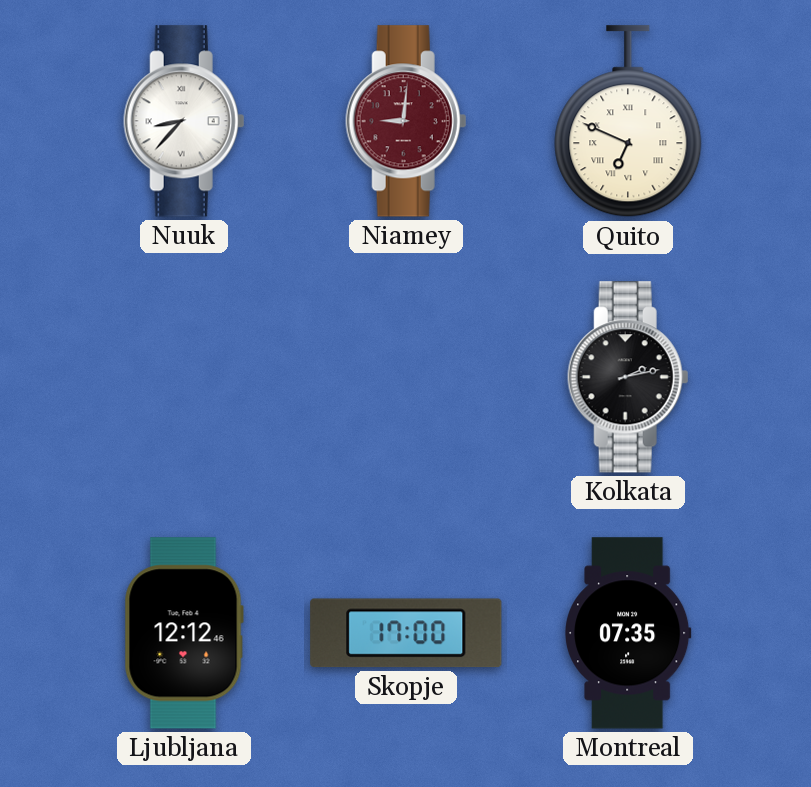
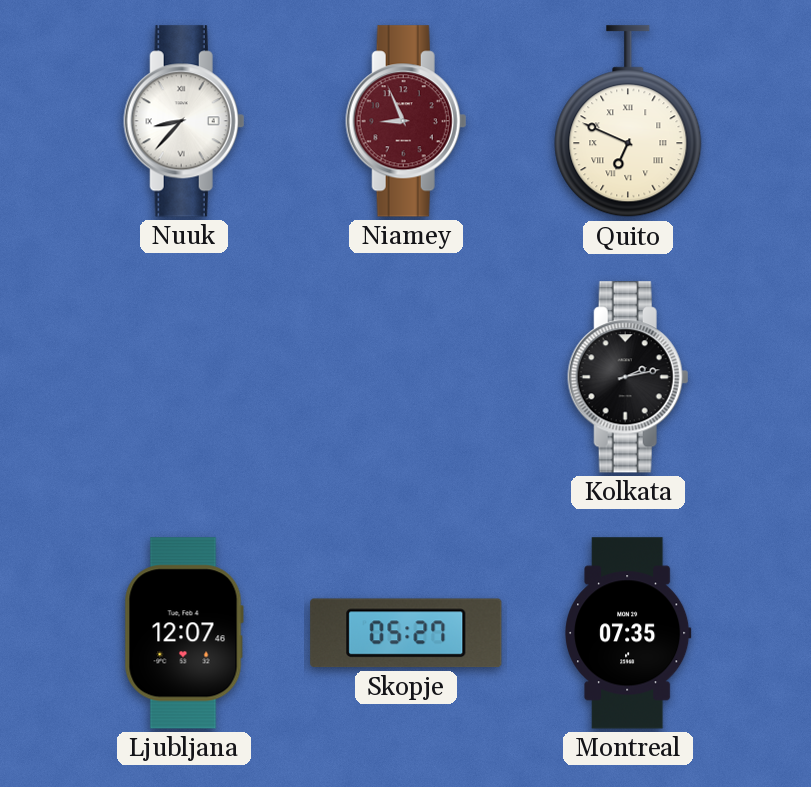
Niamey: 9:01 -> 8:56 (406, 121)
Ljubljana: 12:12 -> 12:07 (184, 633)
Skopje: 17:00 -> 05:27 (406, 633)
